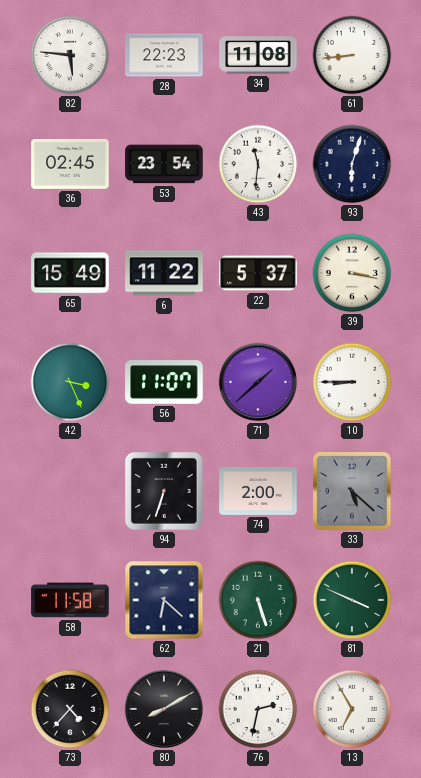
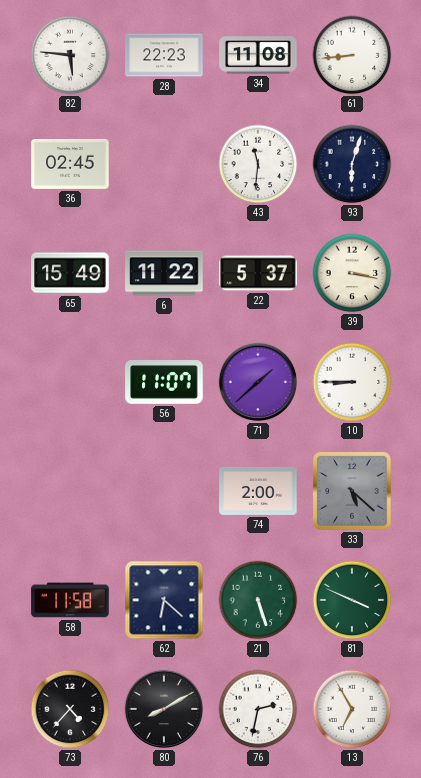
53: 23:54 -> none (164, 164)
42: 3:26 -> none (70, 382)
94: 6:33 -> none (164, 491)
